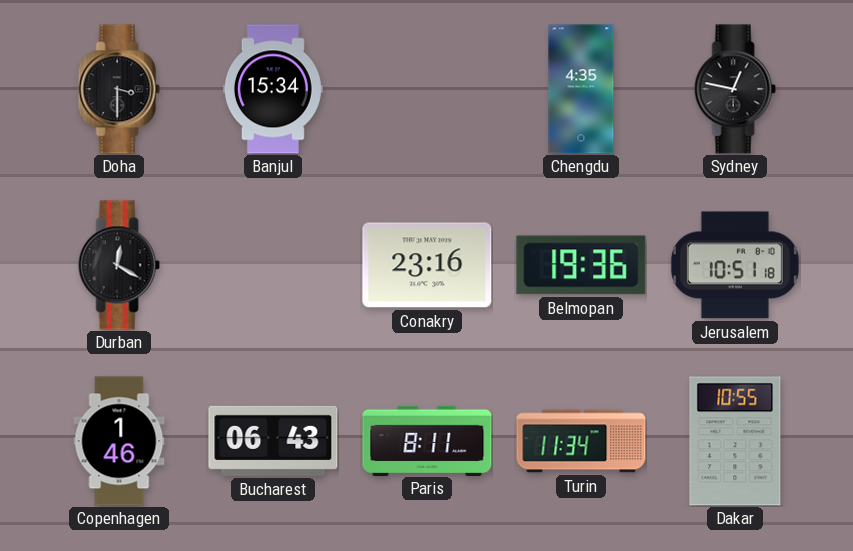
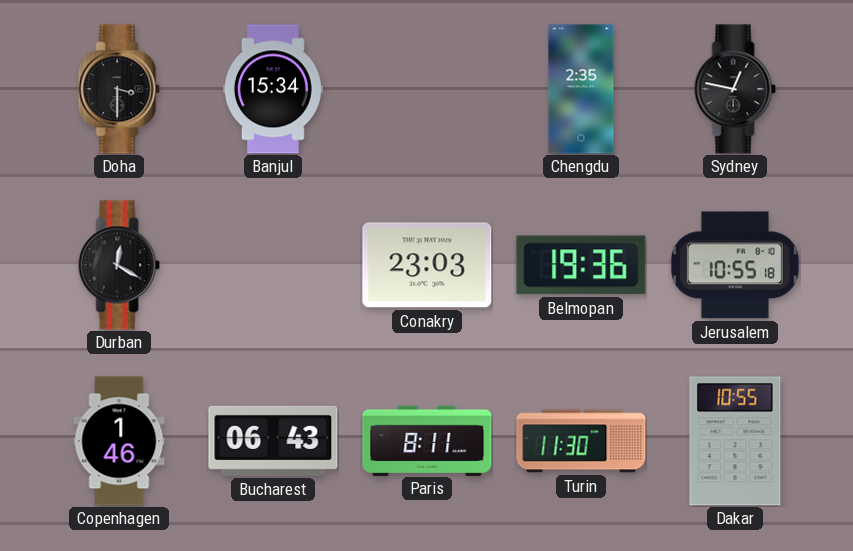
Chengdu: 4:35 -> 2:35 (581, 89)
Conakry: 23:16 -> 23:03 (427, 265)
Jerusalem: 10:51 -> 10:55 (735, 265)
Turin: 11:34 -> 11:30 (581, 441)
